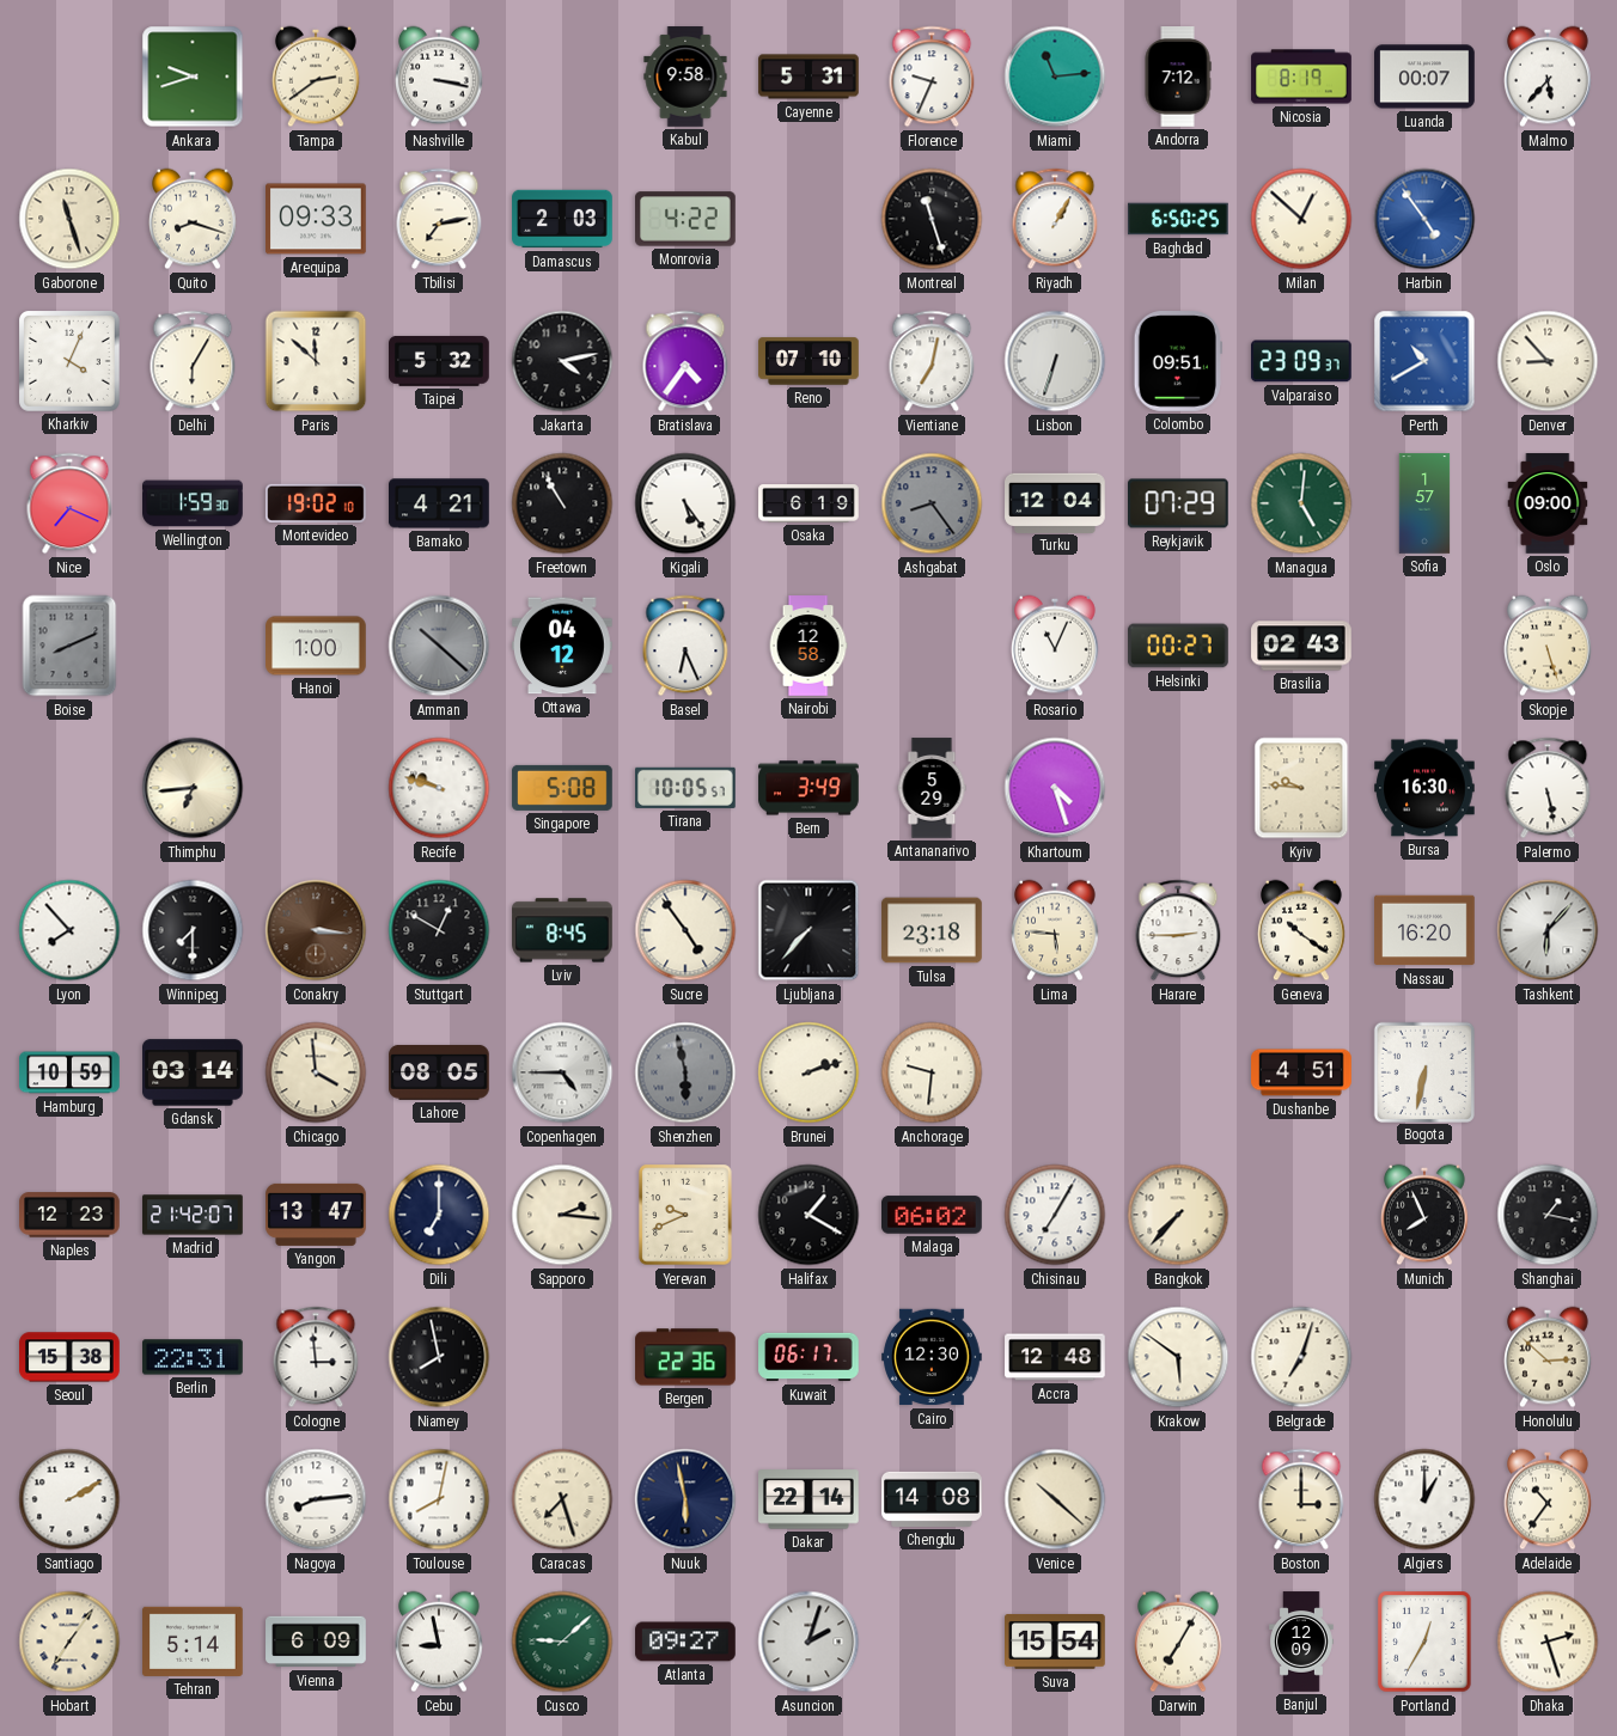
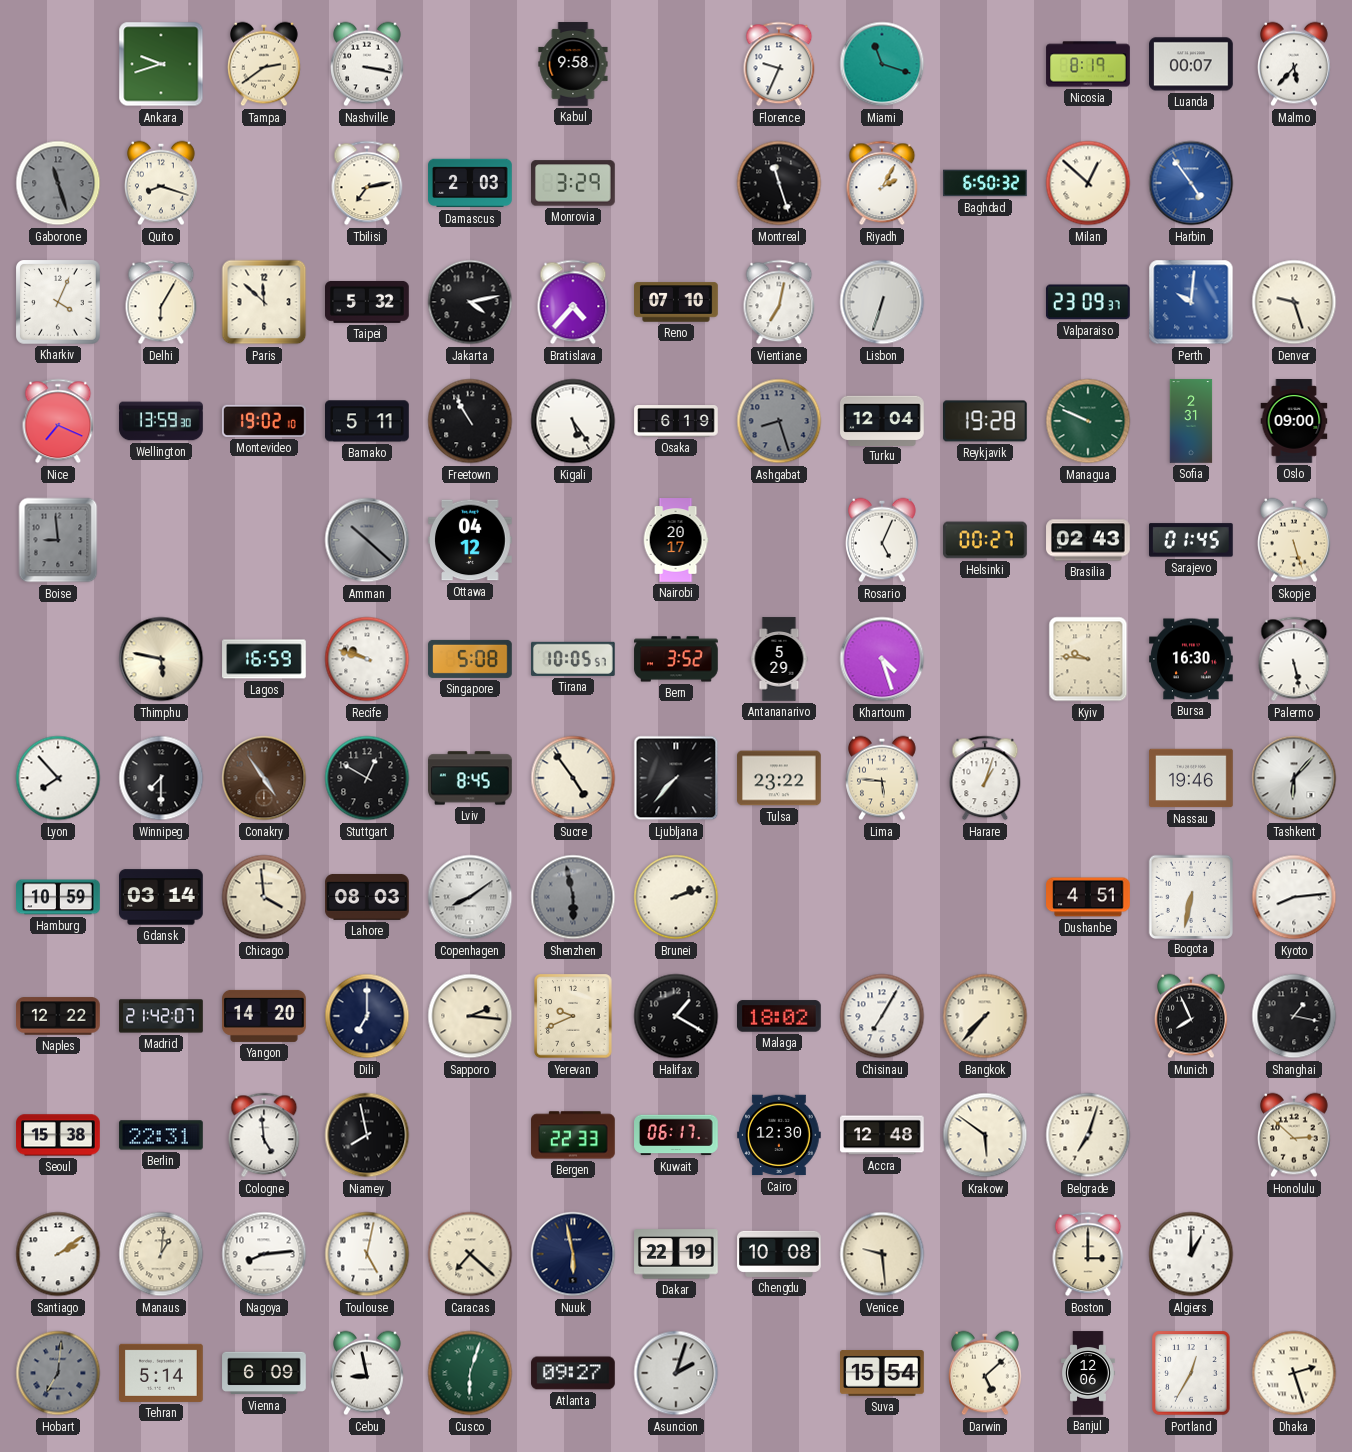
Cayenne: 5:31 -> none (808, 77)
Miami: 11:14 -> 11:18 (882, 64)
Andorra: 7:12 -> none (1178, 77)
Gaborone dial: cream -> grey (58, 183)
Arequipa: 09:33 -> none (317, 219)
Monrovia: 4:22 -> 3:29 (574, 183)
Riyadh: 1:05 -> 2:05 (882, 183)
Baghdad: 6:50:25 -> 6:50:32 (985, 183)
Bratislava: 4:36 -> 4:37 (573, 302)
Colombo: 09:51 -> none (1178, 362)
Perth: 10:40 -> 10:01 (1191, 302)
Denver: 8:53 -> 9:27 (1294, 302)
Wellington: 1:59 -> 13:59 (161, 421)
Bamako: 4:21 -> 5:11 (367, 421)
Ashgabat: 8:24 -> 8:27 (779, 421)
Reykjavik: 07:29 -> 19:28 (986, 421)
Managua: 5:01 -> 9:49 (1088, 421)
Sofia: 1:57 -> 2:31 (1191, 421)
Boise: 8:11 -> 8:59 (58, 540)
Hanoi: 1:00 -> none (316, 646)
Basel: 6:26 -> none (685, 646)
Nairobi: 12:58 -> 20:17 (676, 540)
Rosario: 11:04 -> 5:04 (883, 540)
Sarajevo: none -> 01:45 (1192, 540)
Thimphu: 6:44 -> 5:47 (161, 659)
Lagos: none -> 16:59 (264, 659)
Bern: 3:49 -> 3:52 (676, 659)
Conakry: 3:16 -> 4:54 (264, 778)
Tulsa: 23:18 -> 23:22 (779, 778)
Harare: 2:45 -> 1:03 (985, 778)
Geneva: 10:21 -> none (1302, 930)
Nassau: 16:20 -> 19:46 (1191, 778)
Lahore: 08:05 -> 08:03 (367, 897)
Copenhagen: 4:45 -> 8:09 (470, 897)
Anchorage: 9:31 -> none (932, 1072)
Kyoto: none -> 8:14 (1294, 897)
Naples: 12:23 -> 12:22 (58, 1016)
Yangon: 13:47 -> 14:20 (264, 1016)
Malaga: 06:02 -> 18:02 (779, 1016)
Cologne: 2:59 -> 4:59 (264, 1135)
Bergen: 22:36 -> 22:33 (573, 1135)
Santiago: 2:10 -> 2:09 (58, 1254)
Manaus: none -> 1:01 (161, 1254)
Toulouse: 8:02 -> 5:02 (367, 1254)
Caracas: 7:27 -> 7:22 (470, 1254)
Dakar: 22:14 -> 22:19 (676, 1254)
Chengdu: 14:08 -> 10:08 (779, 1254)
Venice: 10:22 -> 9:29 (882, 1254)
Adelaide: 10:36 -> none (1549, 1499)
Hobart: 7:06 -> 7:01 (58, 1373)
Hobart dial: cream -> grey (58, 1373)
Cusco: 9:08 -> 6:03 (470, 1373)
Darwin: 7:05 -> 5:08 (986, 1373)
Banjul: 12:09 -> 12:06 (1089, 1373)
